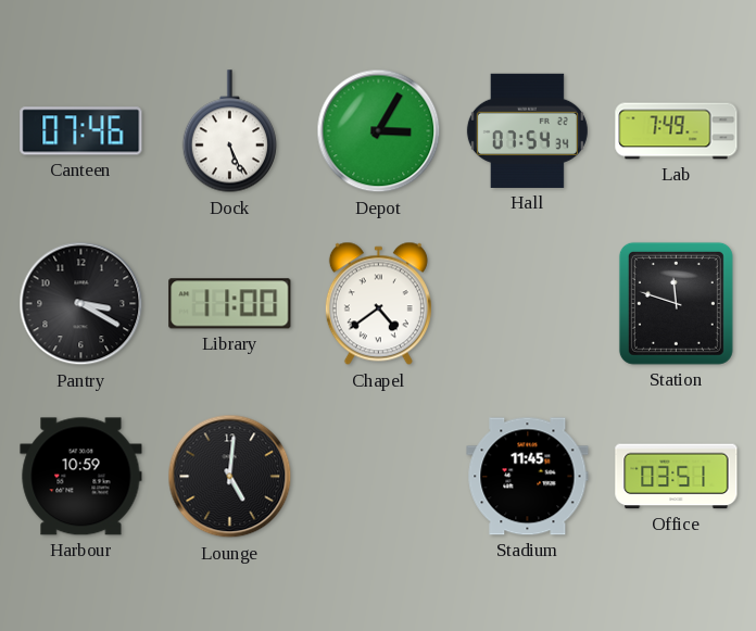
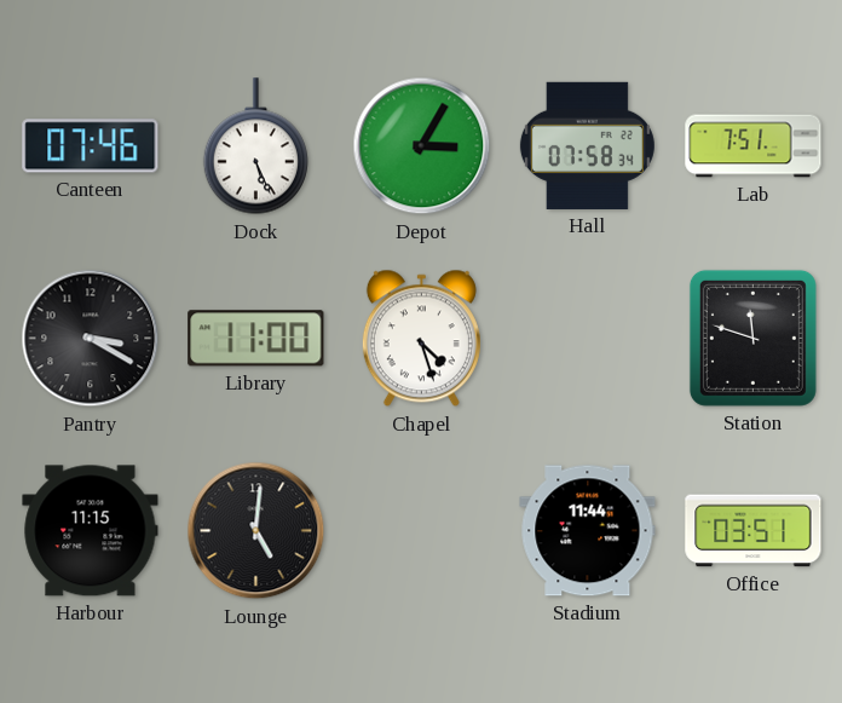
Hall: 07:54 -> 07:58 (587, 145)
Lab: 7:49 -> 7:51 (754, 146)
Chapel: 4:39 -> 4:27 (421, 339)
Harbour: 10:59 -> 11:15 (91, 531)
Stadium: 11:45 -> 11:44 (588, 531)
